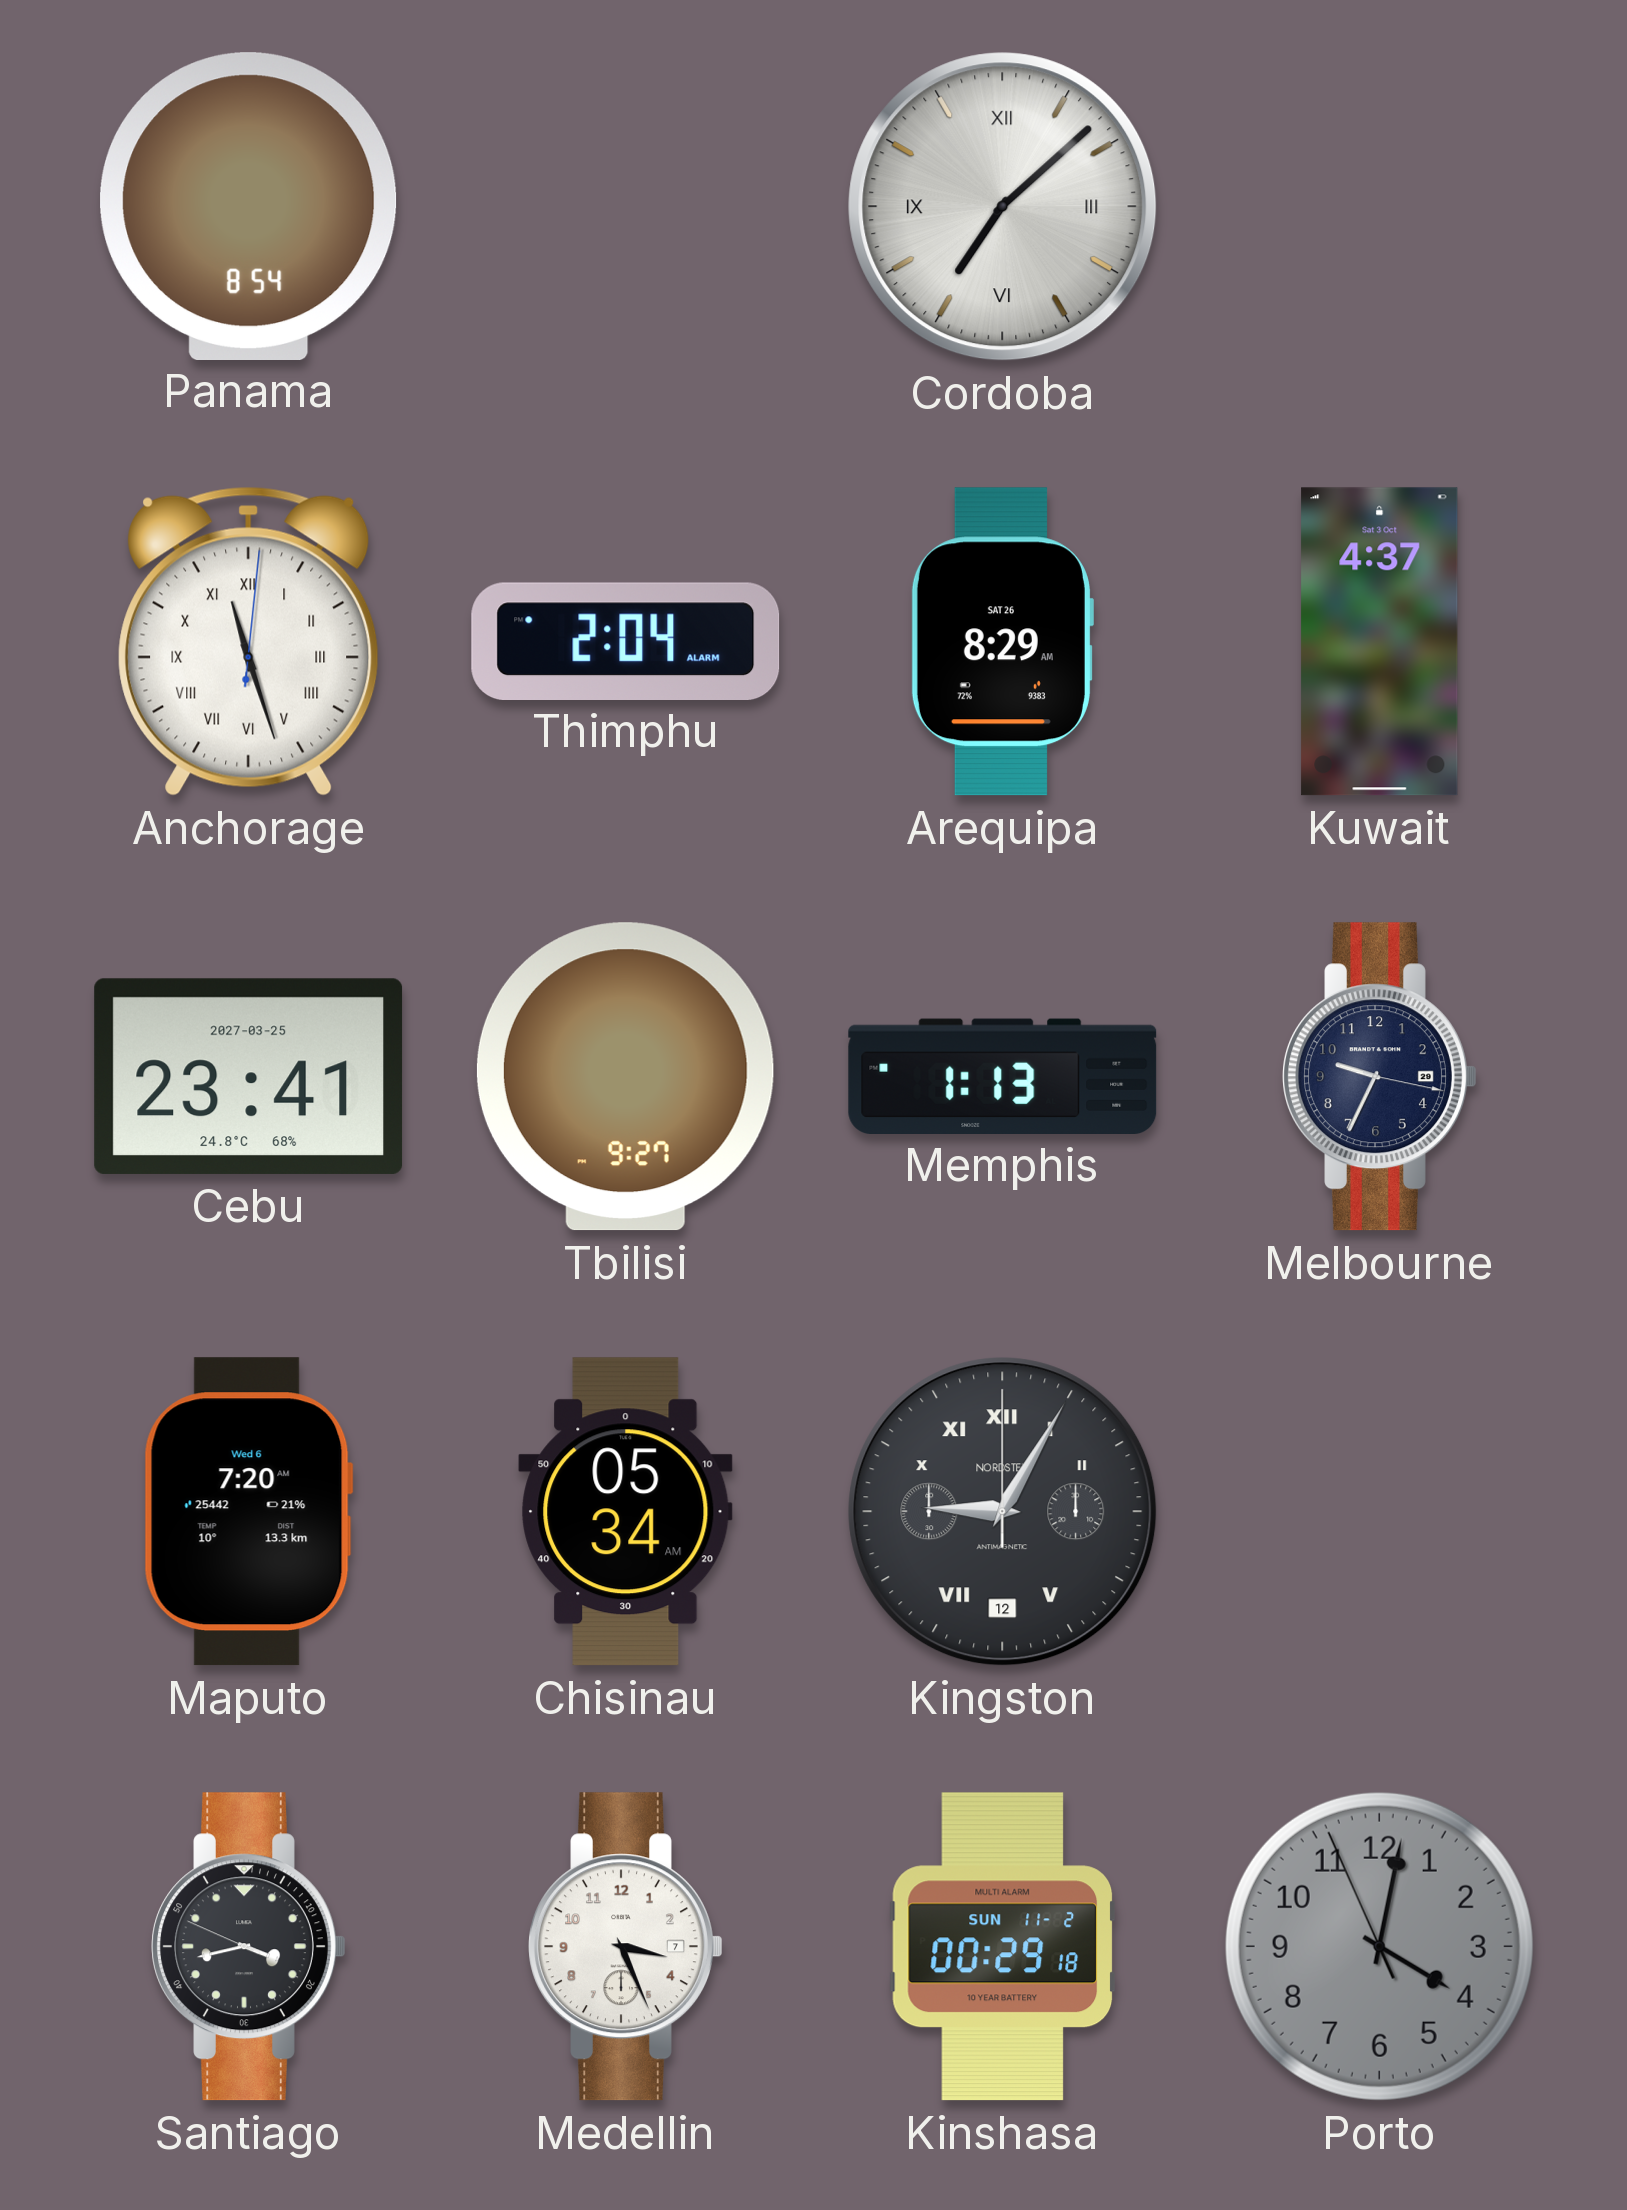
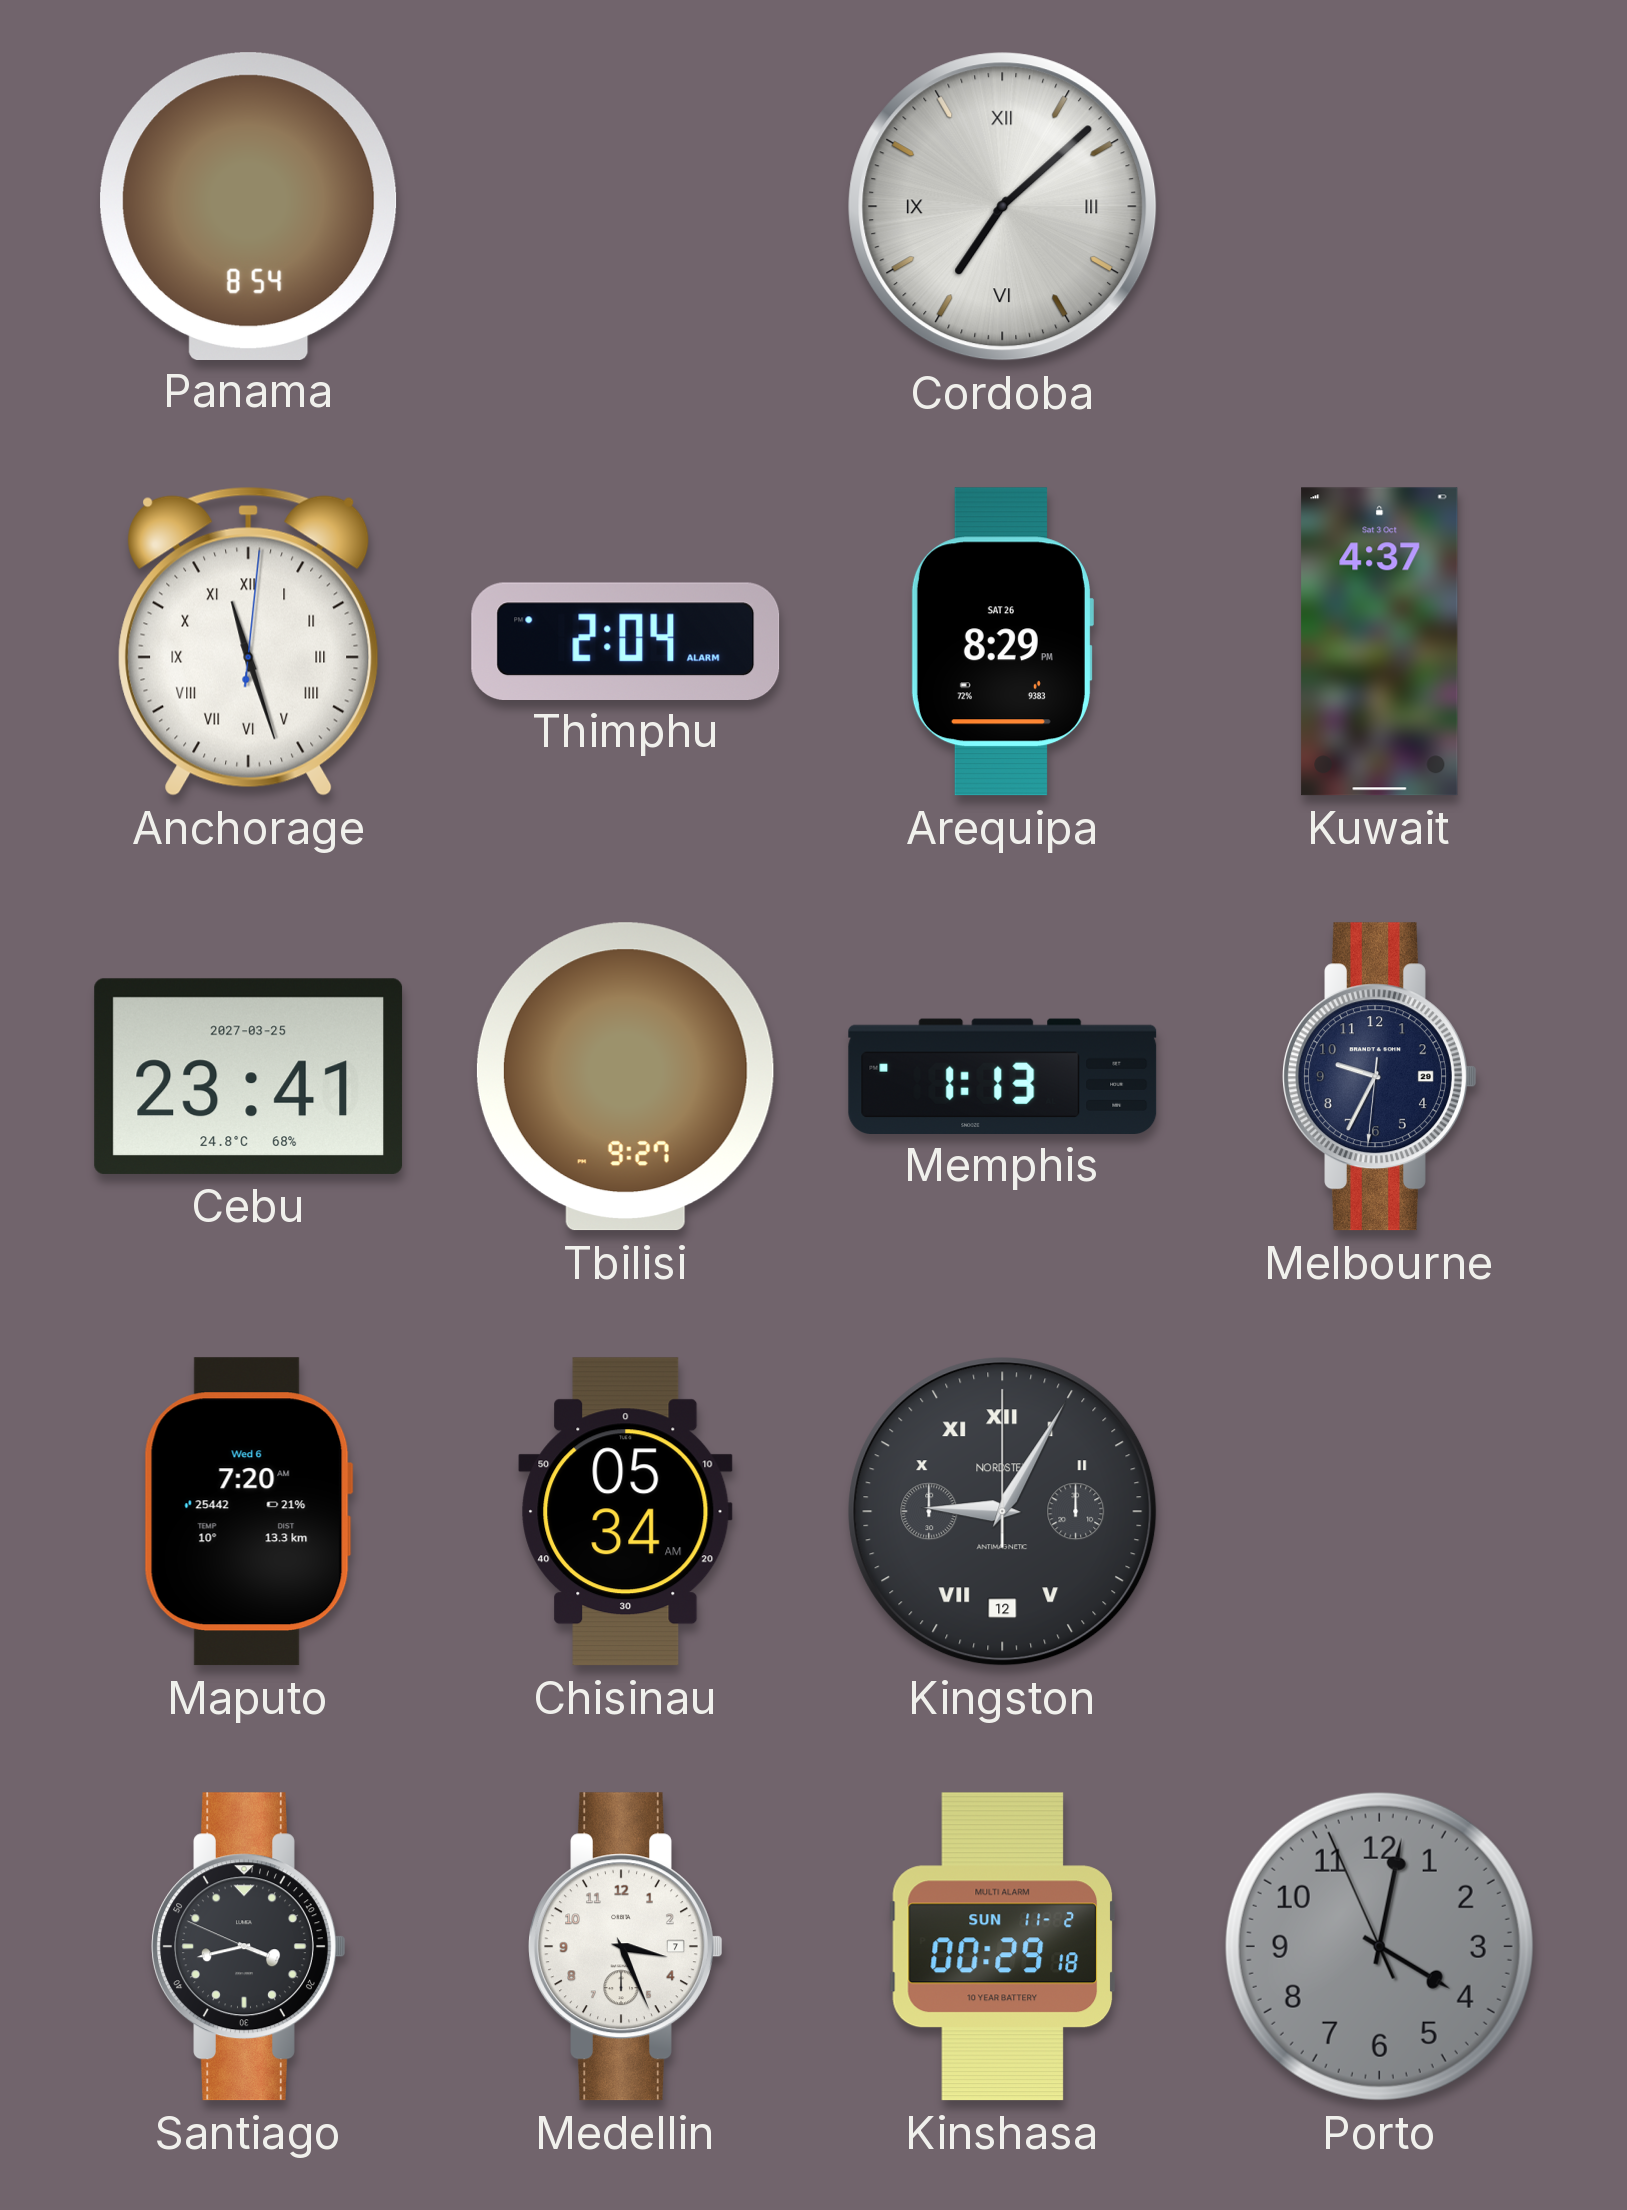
Arequipa: 8:29 AM -> 8:29 PM (1002, 642)
Melbourne: 9:34:17 -> 9:34:31 (1380, 1077)
